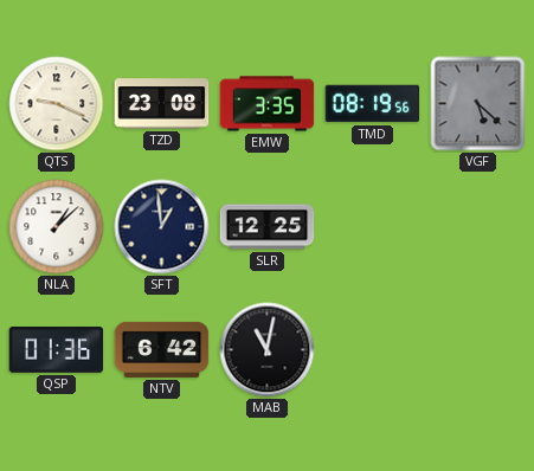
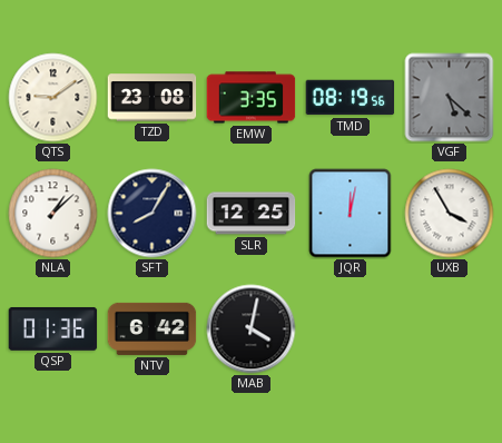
QTS: 9:19 -> 9:09 (53, 98)
SFT: 12:59 -> 8:05 (152, 214)
JQR: none -> 12:02 (351, 214)
UXB: none -> 3:55 (450, 214)
MAB: 11:02 -> 4:02 (252, 329)
